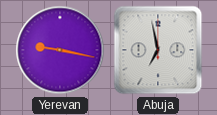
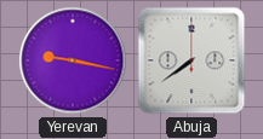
Abuja: 6:58 -> 7:39 (191, 60)
